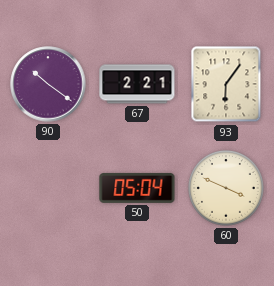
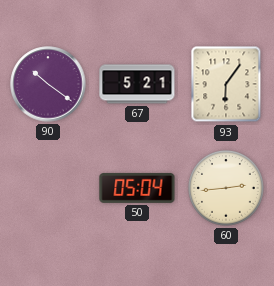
67: 2:21 -> 5:21 (137, 84)
60: 3:49 -> 2:44 (226, 188)
